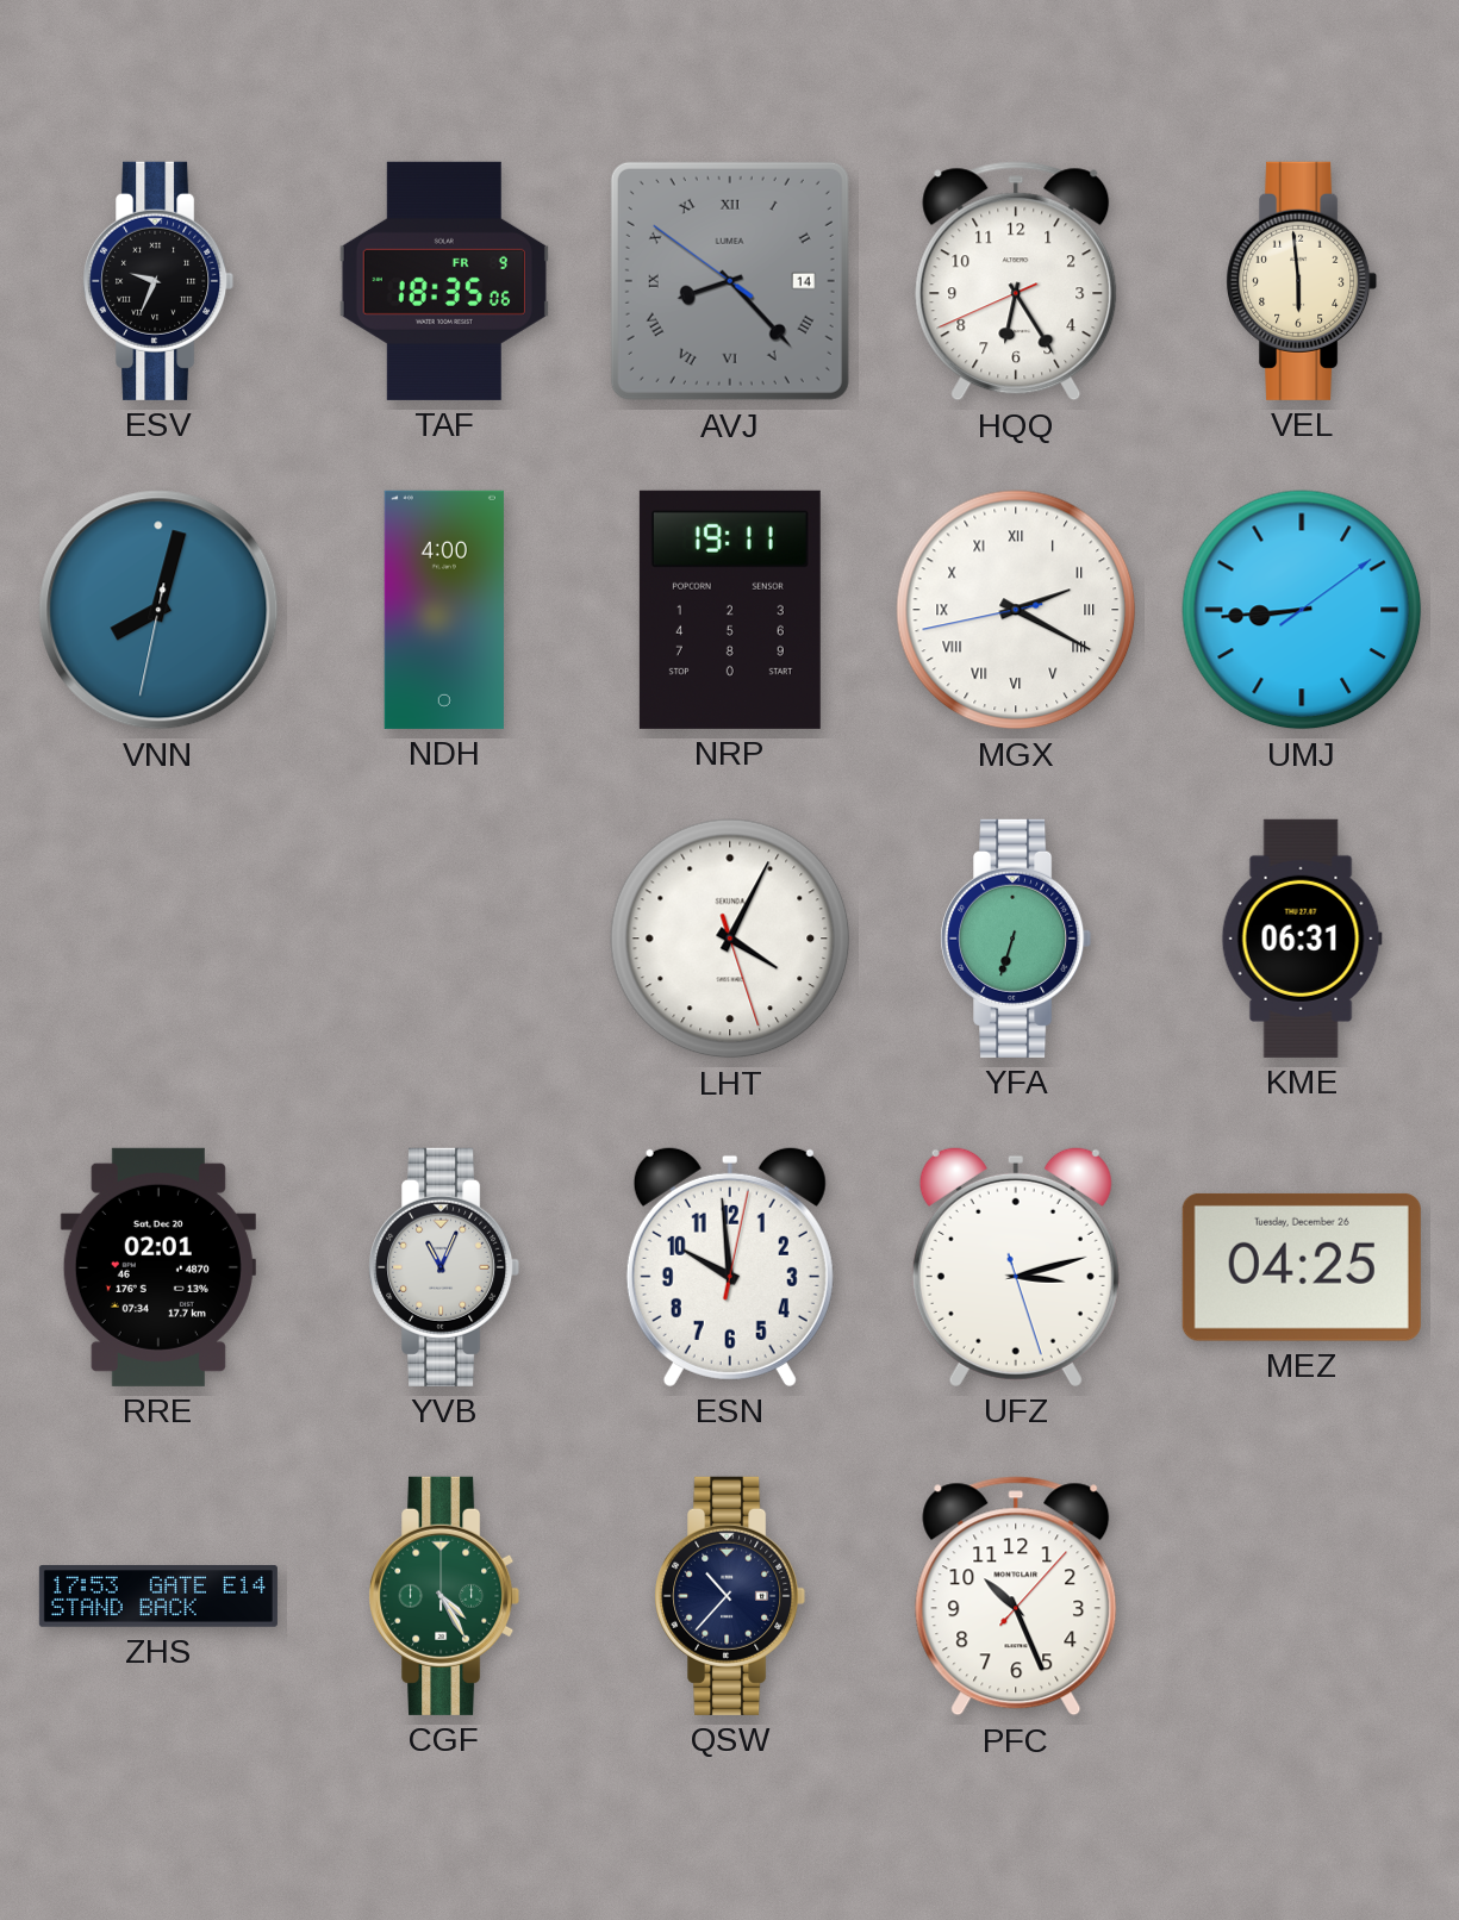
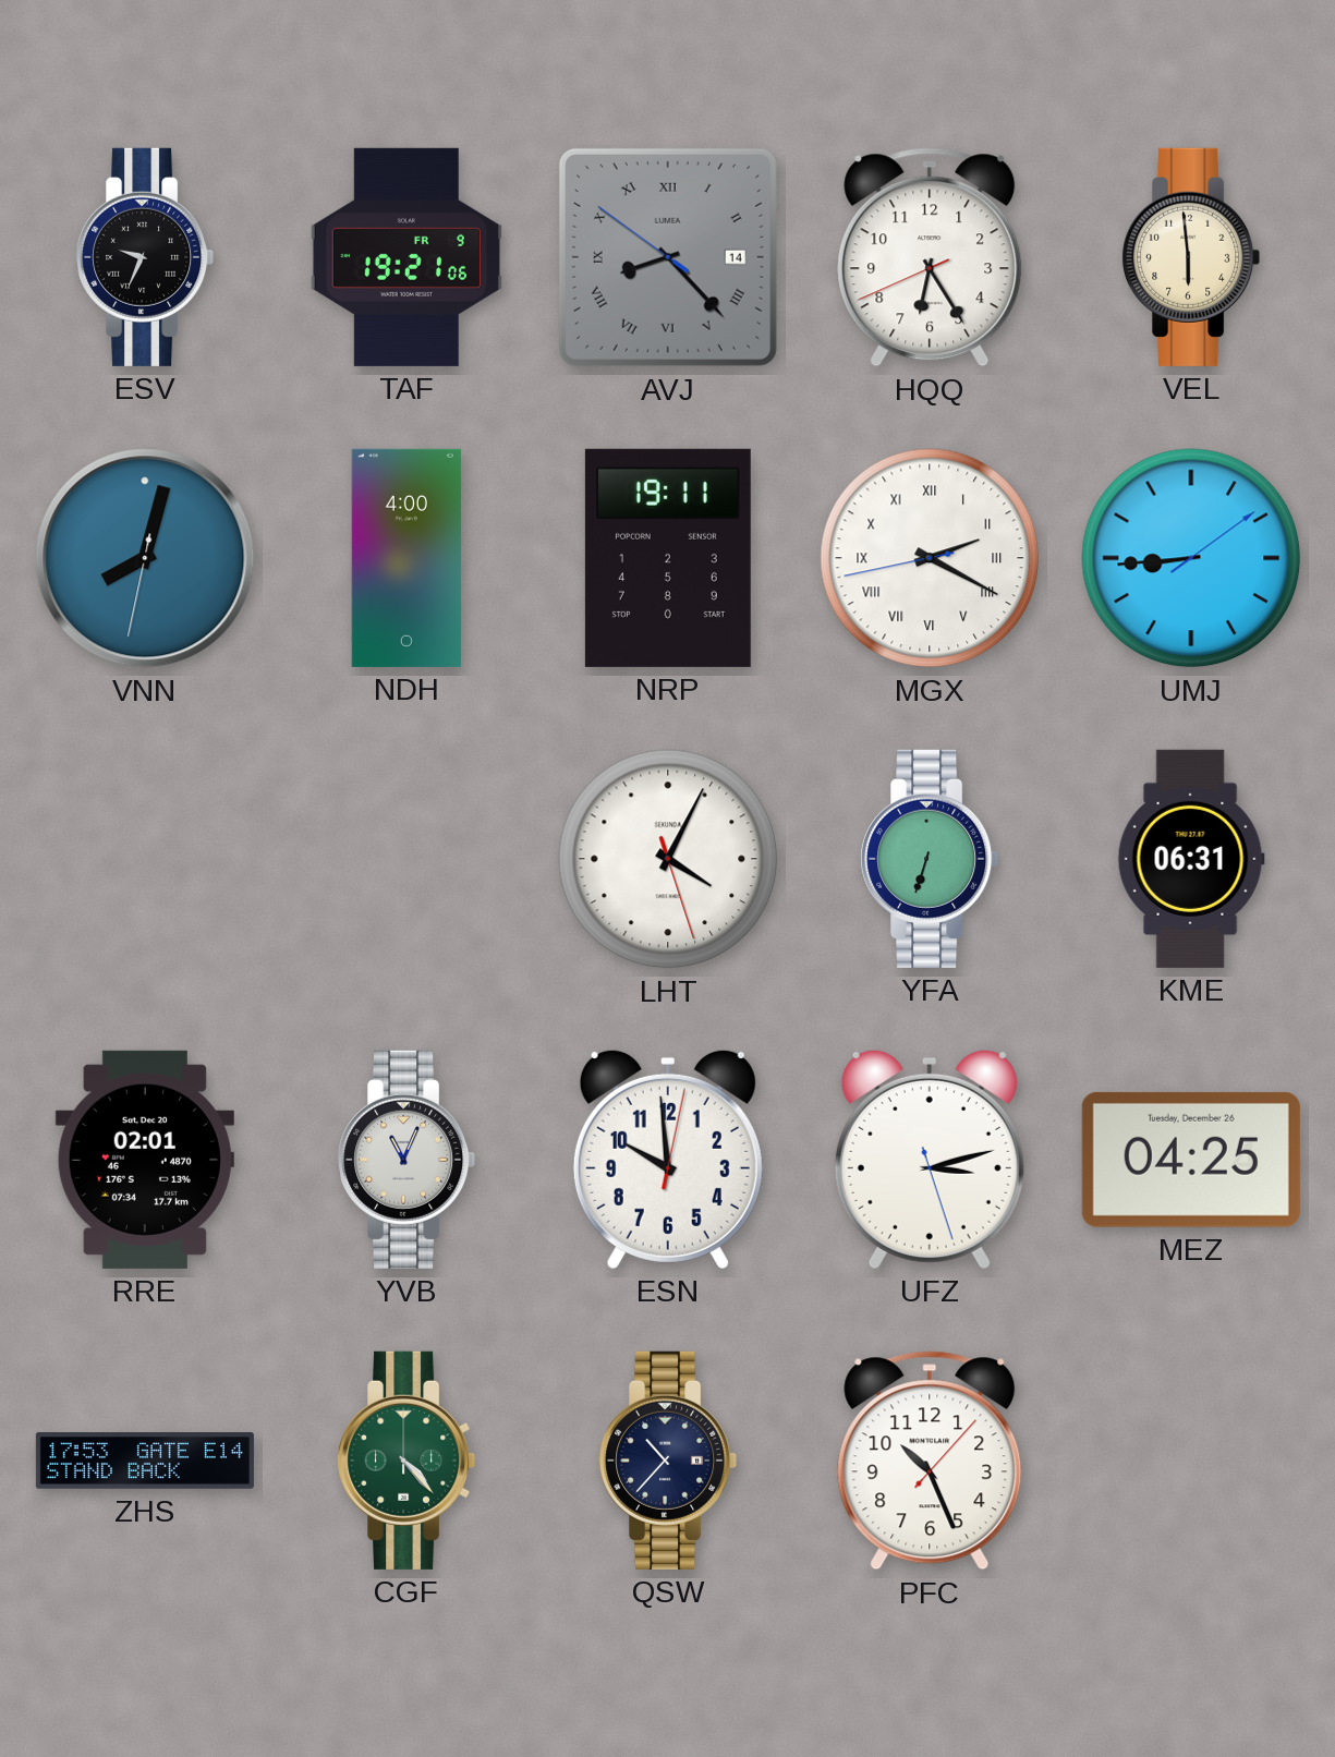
TAF: 18:35 -> 19:21 (406, 257)
CGF: 4:25 -> 4:23 (406, 1461)
